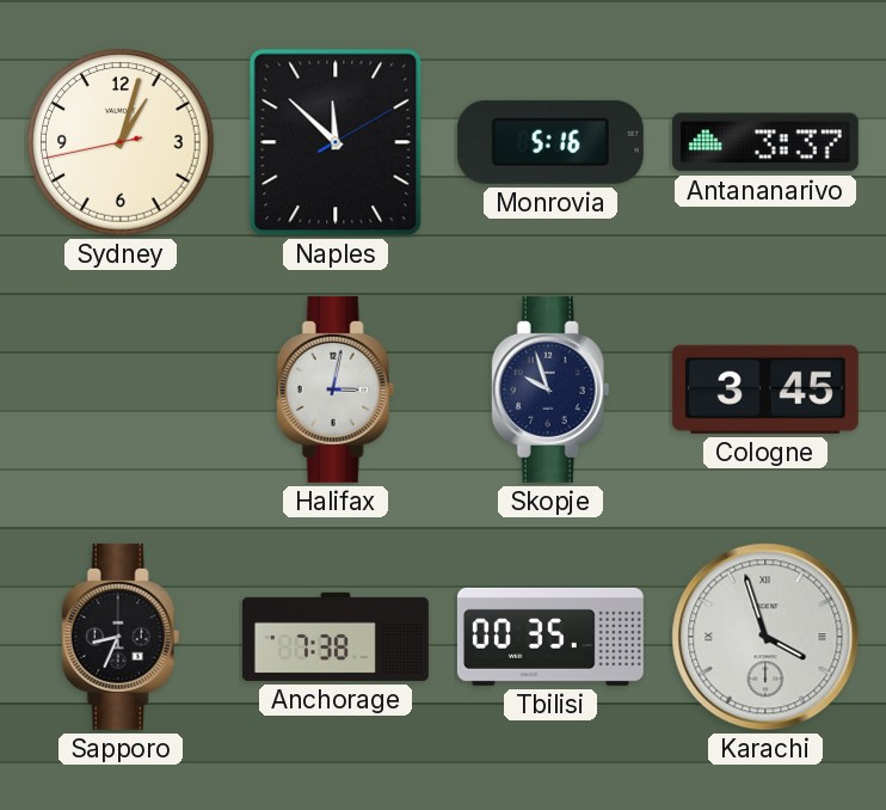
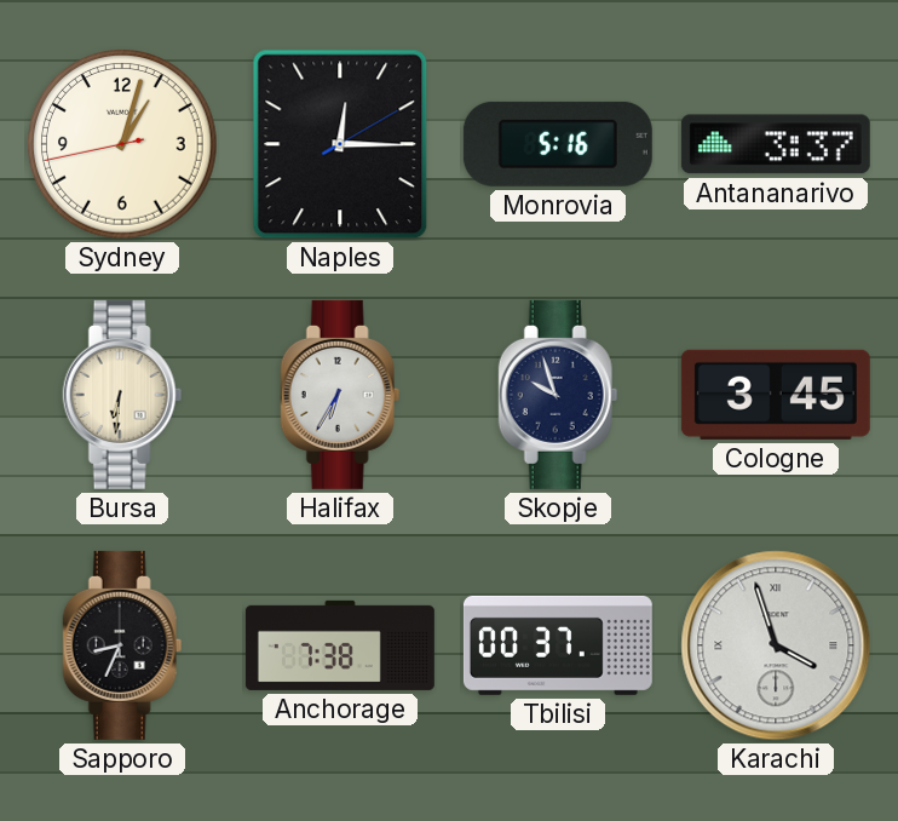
Naples: 11:52 -> 12:15 (340, 144)
Bursa: none -> 6:31 (122, 395)
Halifax: 3:02 -> 6:35 (340, 395)
Tbilisi: 00:35 -> 00:37 (558, 645)
